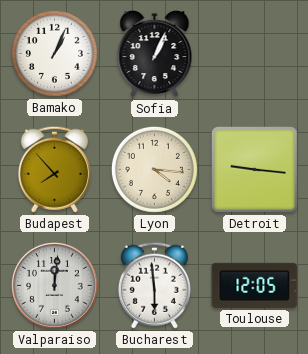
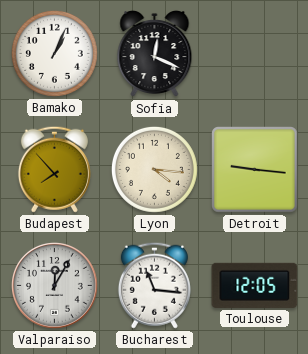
Sofia: 1:04 -> 12:19 (155, 54)
Valparaiso: 12:01 -> 12:05 (54, 285)
Bucharest: 5:59 -> 11:16 (154, 285)
